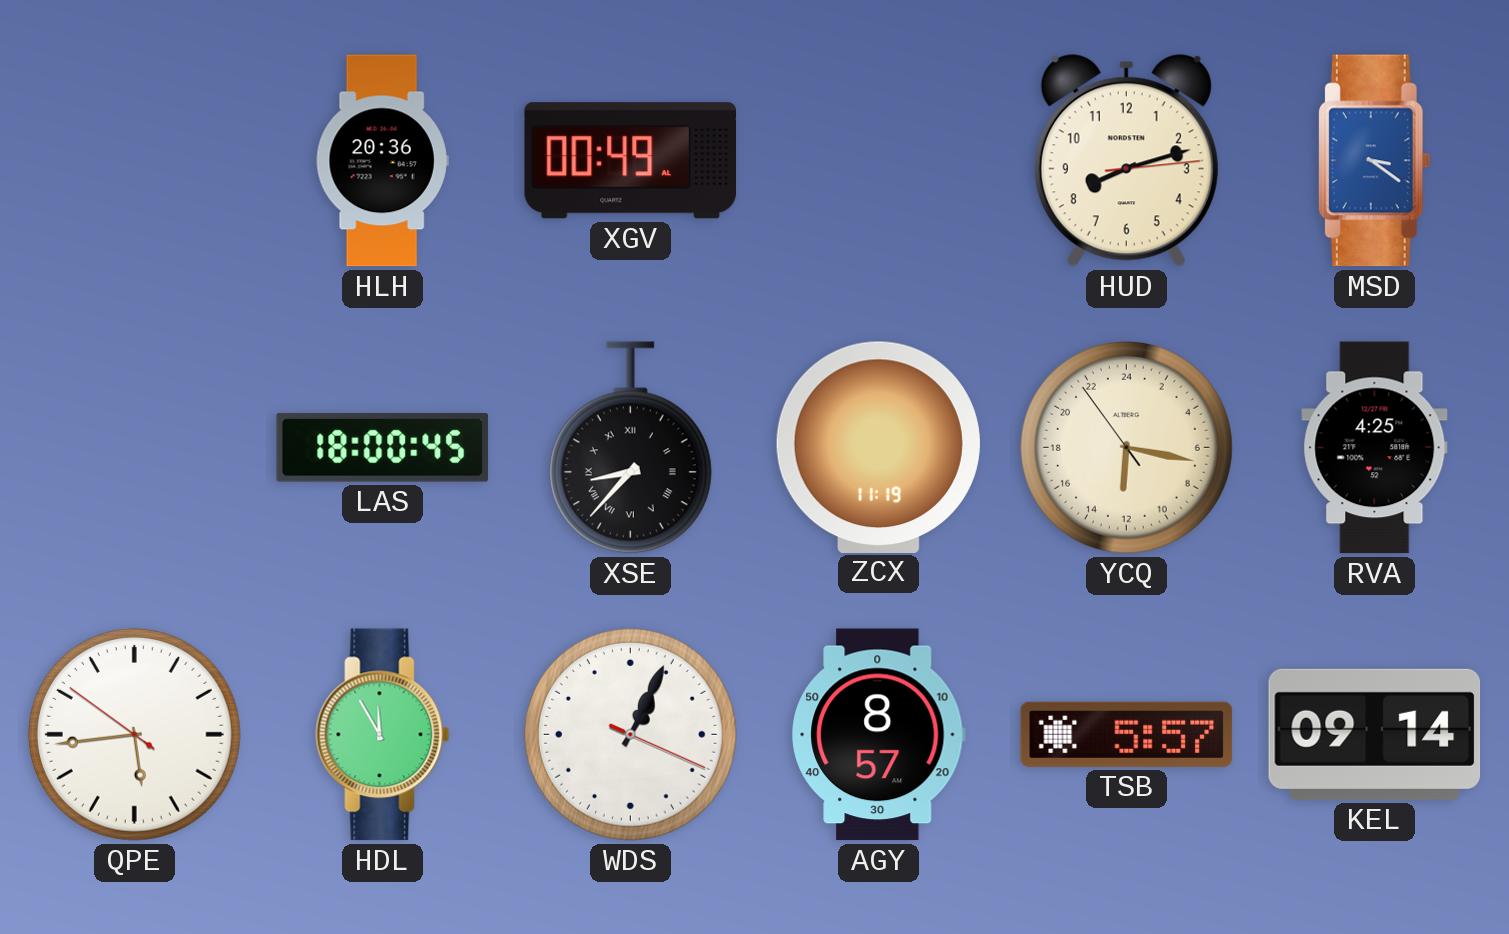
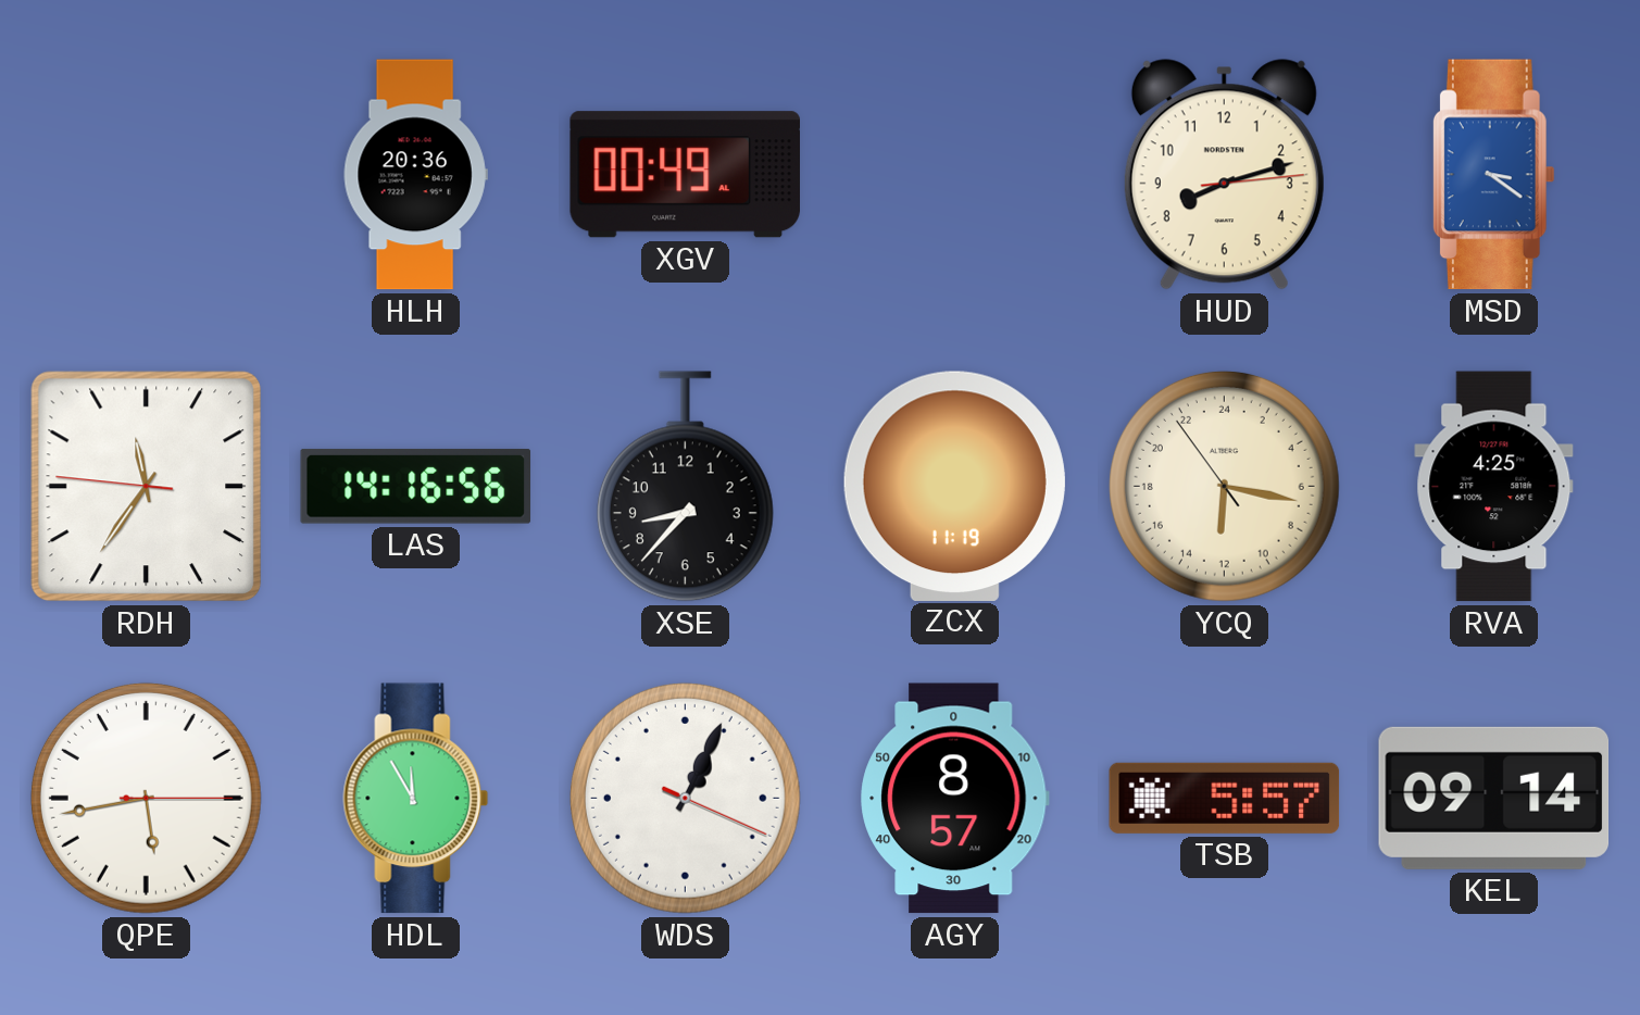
RDH: none -> 11:35 (147, 487)
LAS: 18:00 -> 14:16 (416, 486)
XSE numerals: Roman -> Arabic (685, 487)
QPE: 5:43:51 -> 5:43:15 (146, 798)
